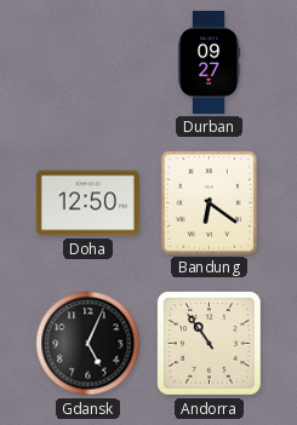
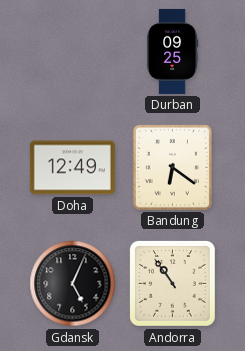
Durban: 09:27 -> 09:25 (172, 51)
Doha: 12:50 -> 12:49 (72, 168)
